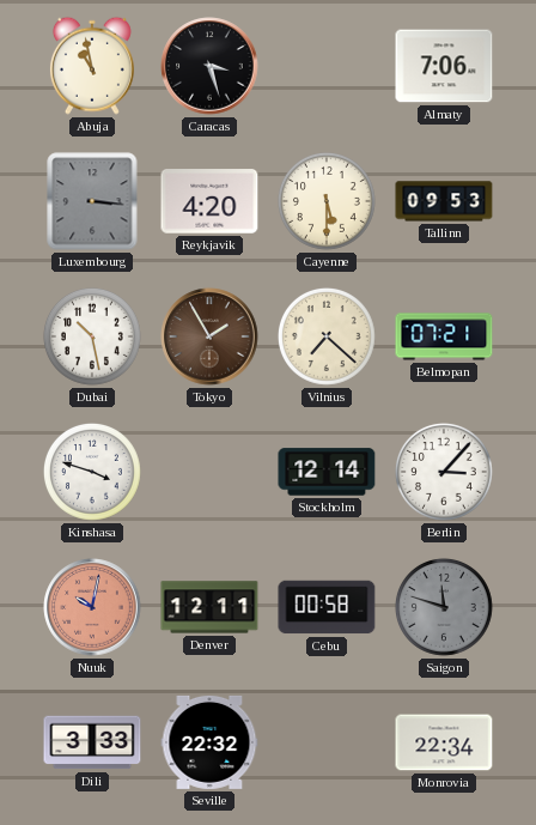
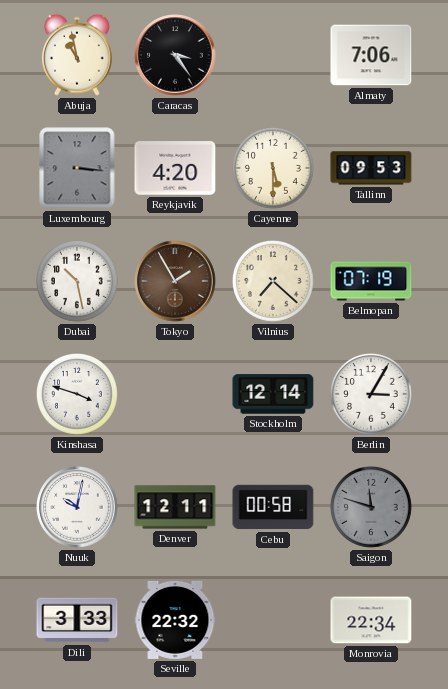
Caracas: 3:27 -> 3:24 (175, 55)
Belmopan: 07:21 -> 07:19 (371, 281)
Berlin: 3:07 -> 3:05 (371, 394)
Nuuk dial: salmon -> white (77, 507)
